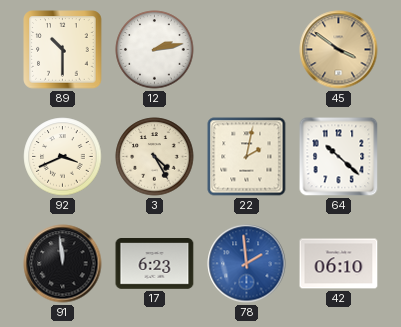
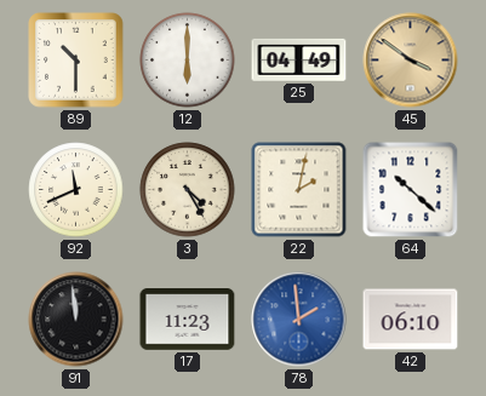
12: 2:13 -> 6:00 (188, 61)
25: none -> 04:49 (299, 59)
92: 3:41 -> 11:41 (76, 190)
17: 6:23 -> 11:23 (188, 320)
